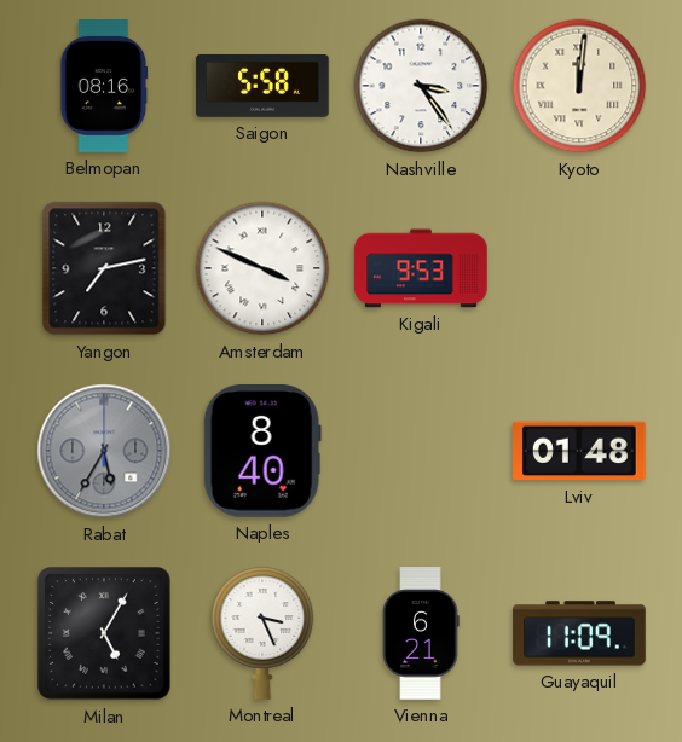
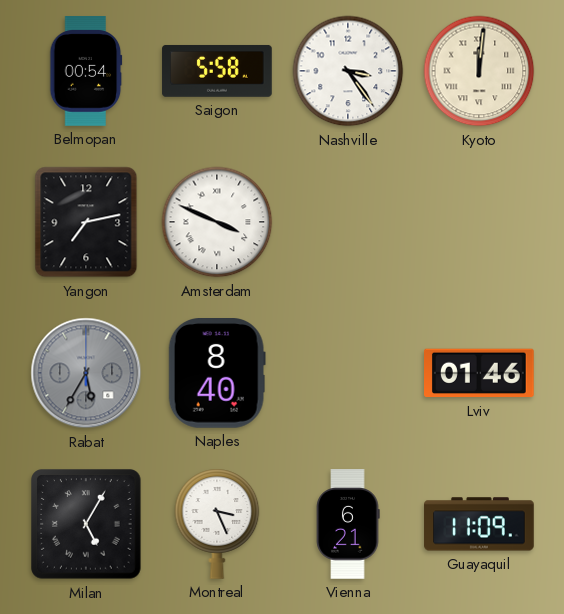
Belmopan: 08:16 -> 00:54 (86, 71)
Kigali: 9:53 -> none (421, 268)
Lviv: 01:48 -> 01:46 (480, 373)
